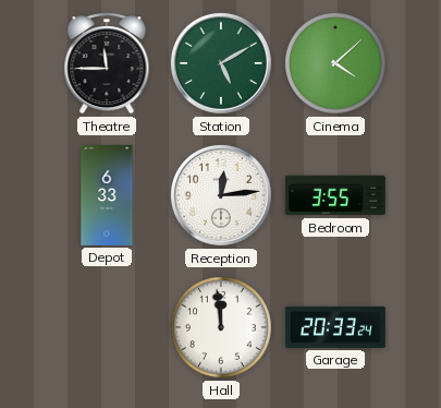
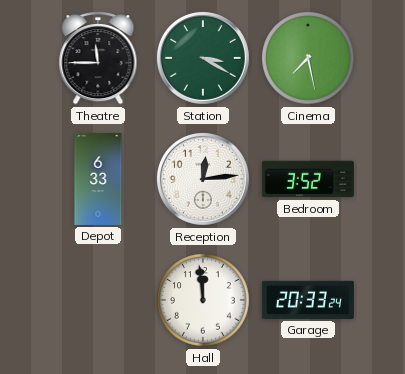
Station: 5:10 -> 3:20 (203, 58)
Cinema: 4:08 -> 7:28 (308, 58)
Bedroom: 3:55 -> 3:52 (308, 179)
